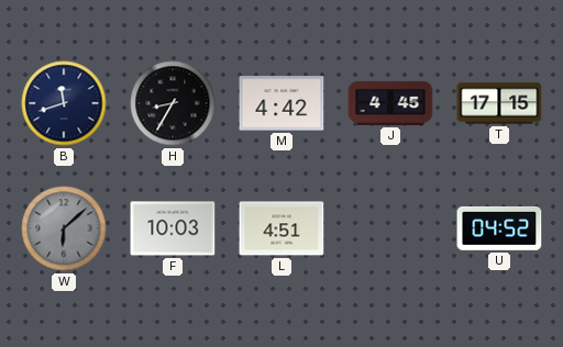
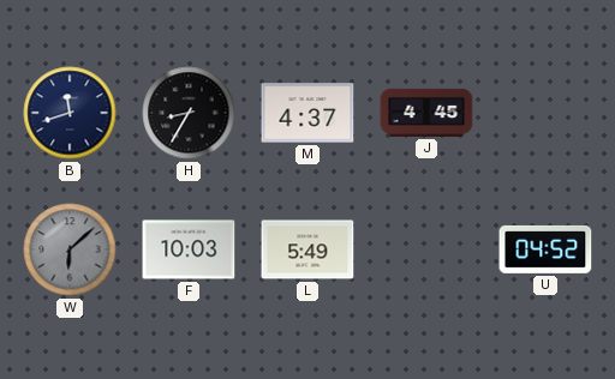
M: 4:42 -> 4:37 (307, 113)
T: 17:15 -> none (499, 103)
L: 4:51 -> 5:49 (307, 249)
